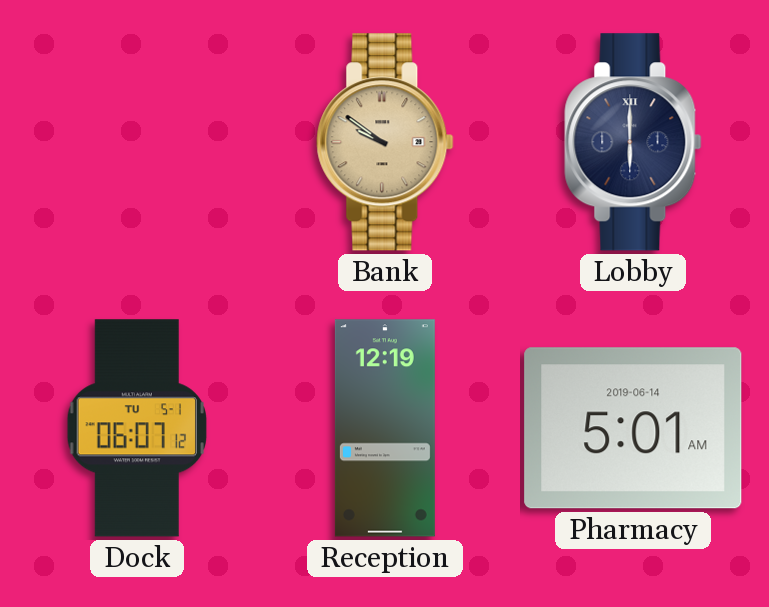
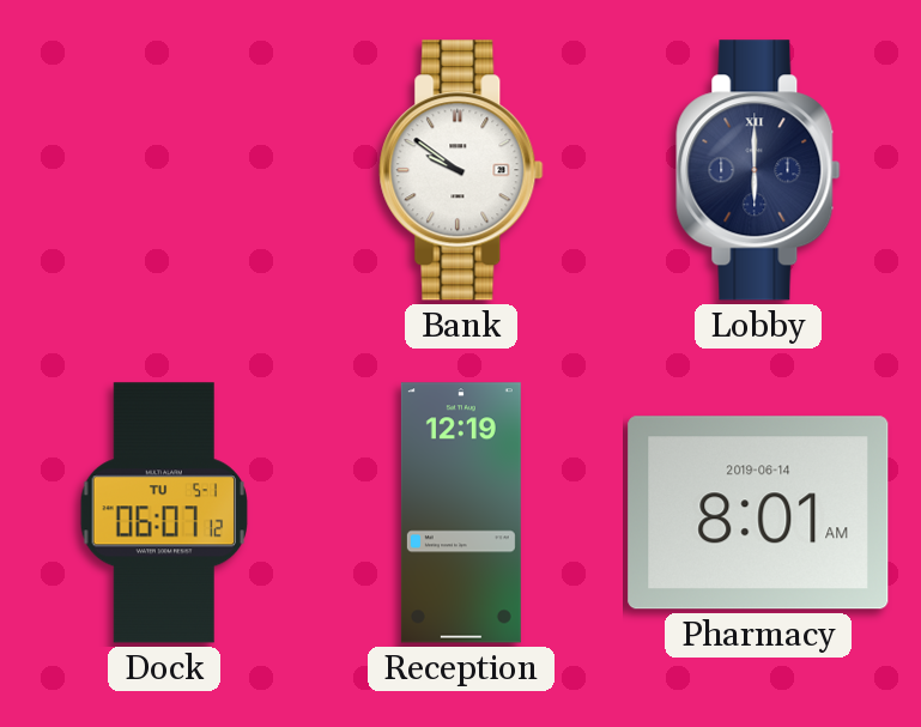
Bank dial: champagne -> white (461, 170)
Pharmacy: 5:01 -> 8:01 (758, 513)
